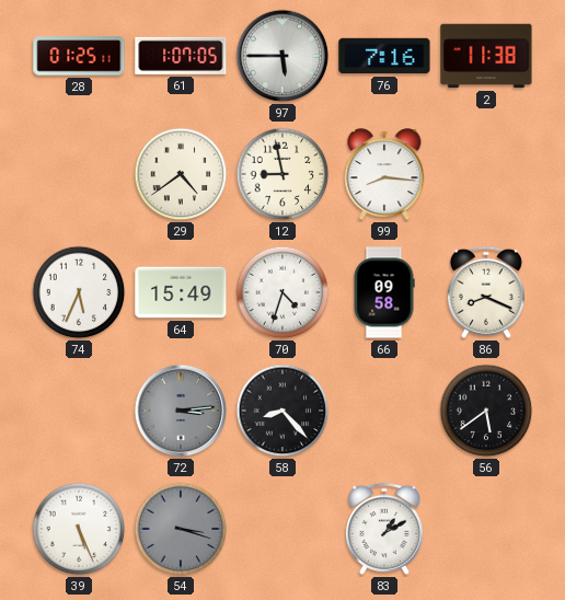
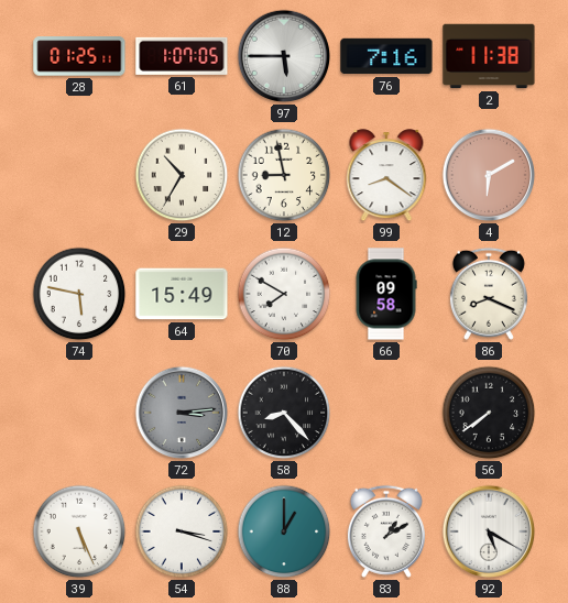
29: 4:39 -> 10:35 (182, 175)
99: 8:16 -> 8:21 (386, 176)
4: none -> 6:10 (489, 175)
74: 5:34 -> 5:47 (79, 294)
70: 4:33 -> 7:50 (284, 294)
56: 5:39 -> 7:39 (489, 413)
54 dial: grey -> white (182, 531)
88: none -> 1:00 (284, 531)
92: none -> 5:20 (489, 531)
